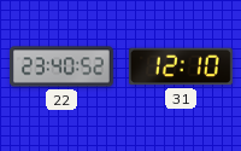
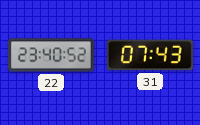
31: 12:10 -> 07:43 (150, 55)
